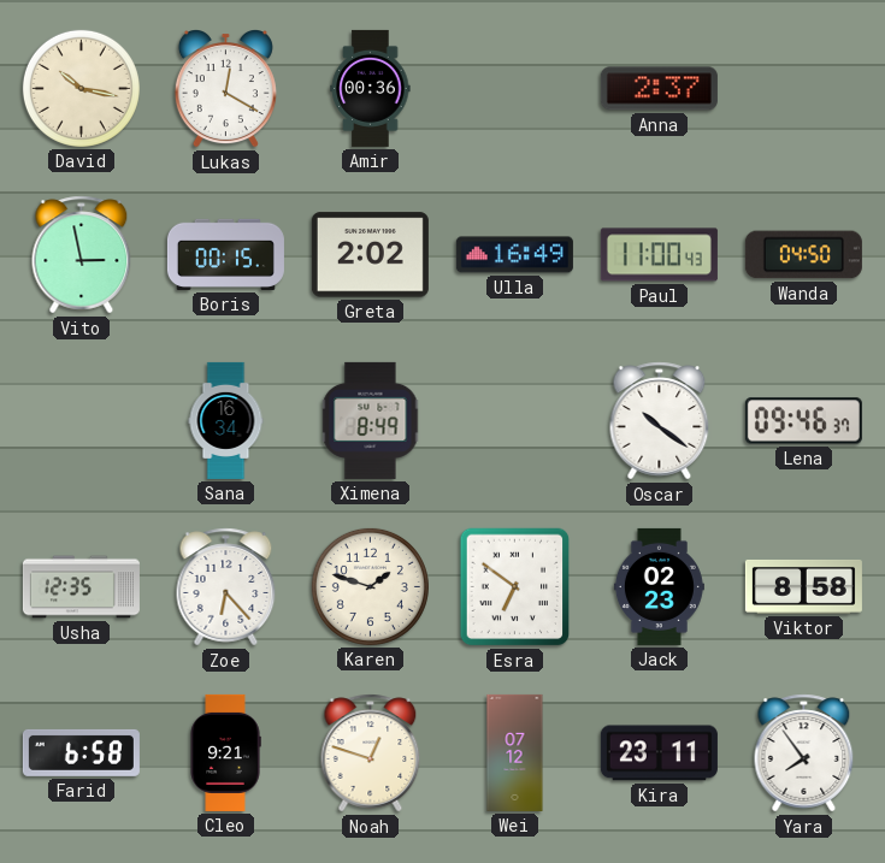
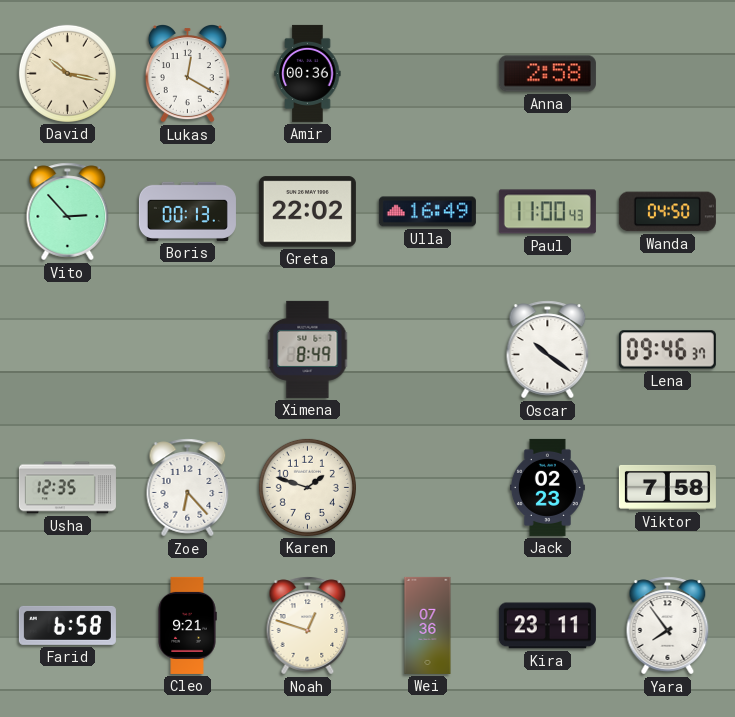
Anna: 2:37 -> 2:58 (547, 74)
Vito: 2:58 -> 2:53 (68, 212)
Boris: 00:15 -> 00:13 (187, 211)
Greta: 2:02 -> 22:02 (307, 212)
Sana: 16:34 -> none (226, 420)
Esra: 6:51 -> none (515, 587)
Viktor: 8:58 -> 7:58 (667, 487)
Wei: 07:12 -> 07:36 (428, 625)
